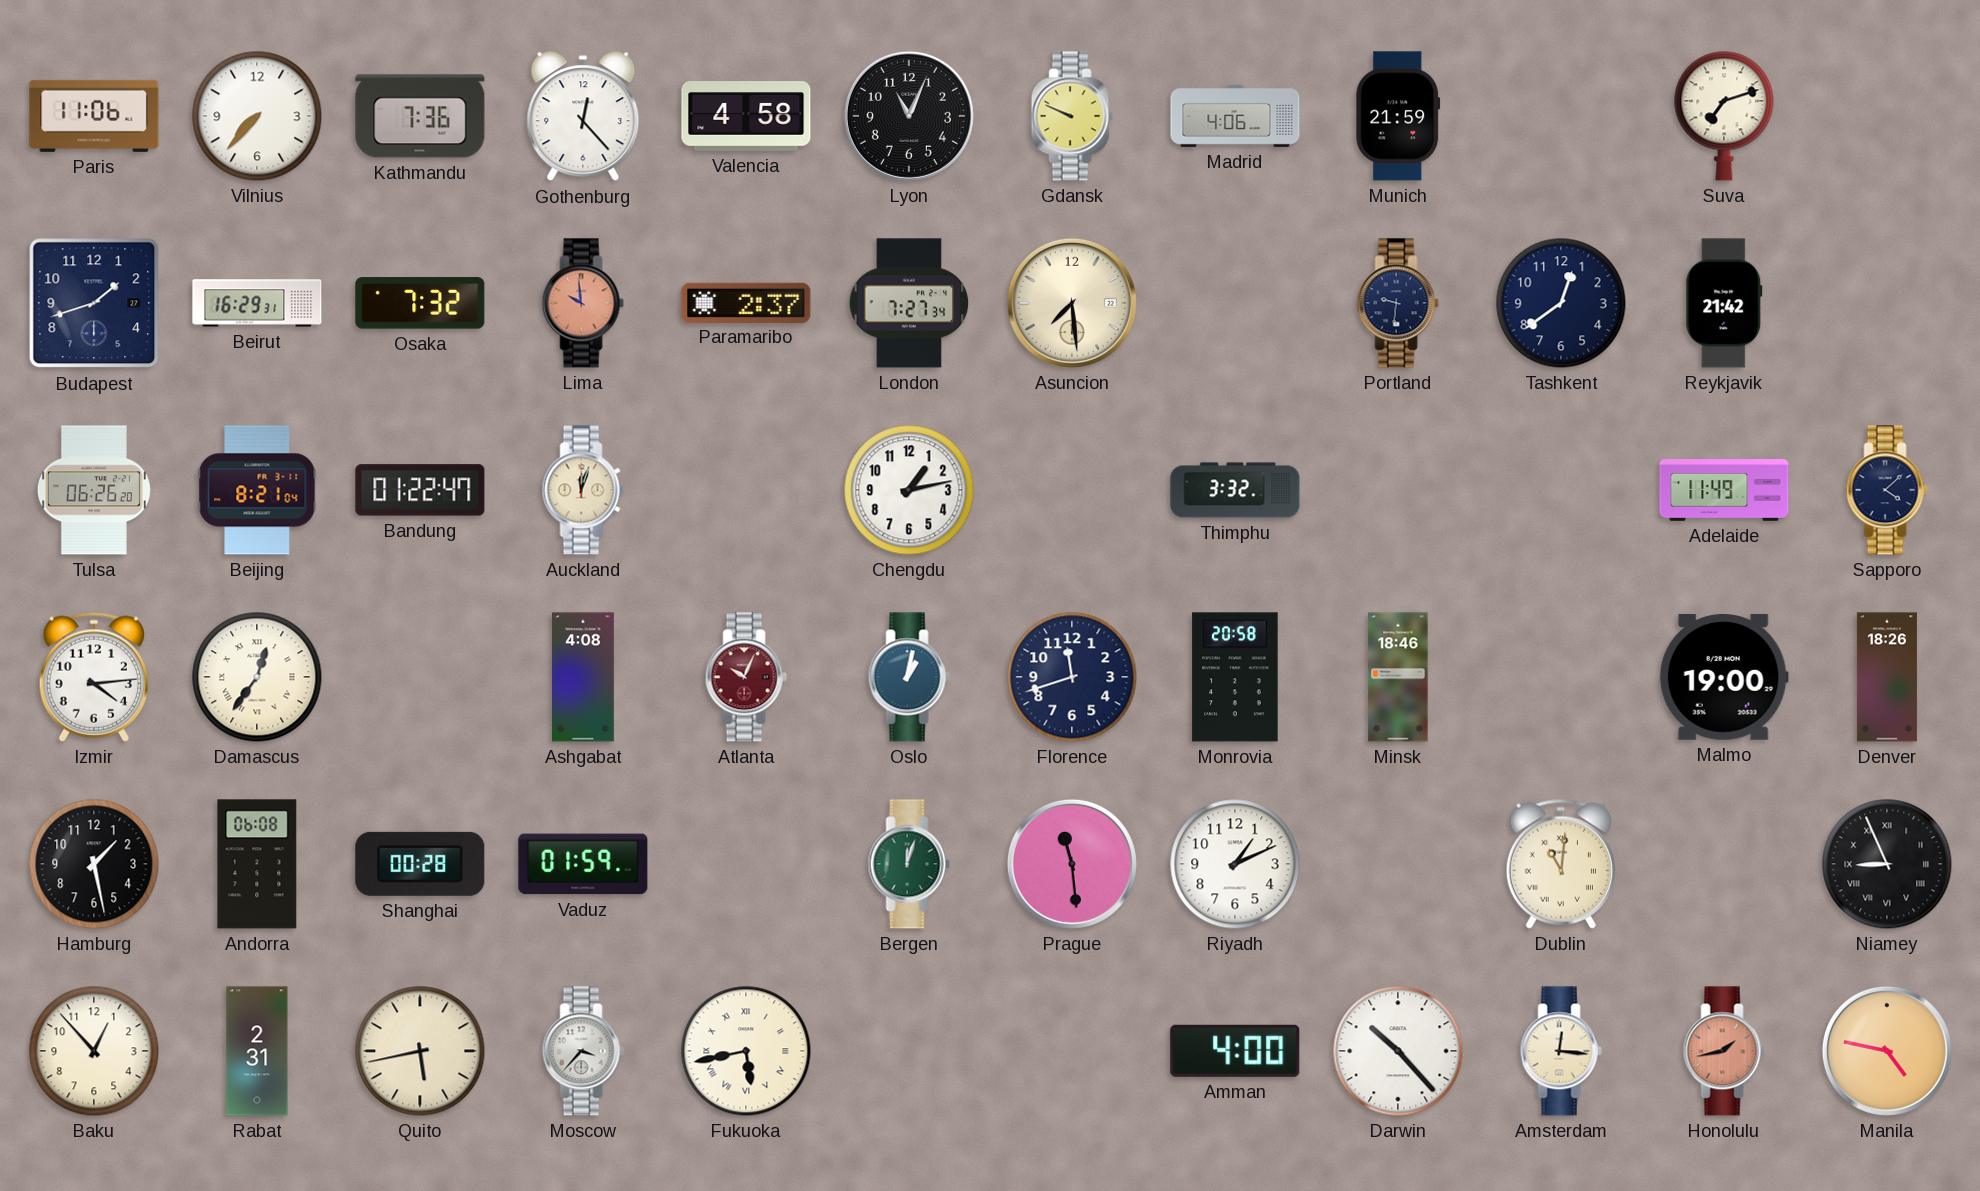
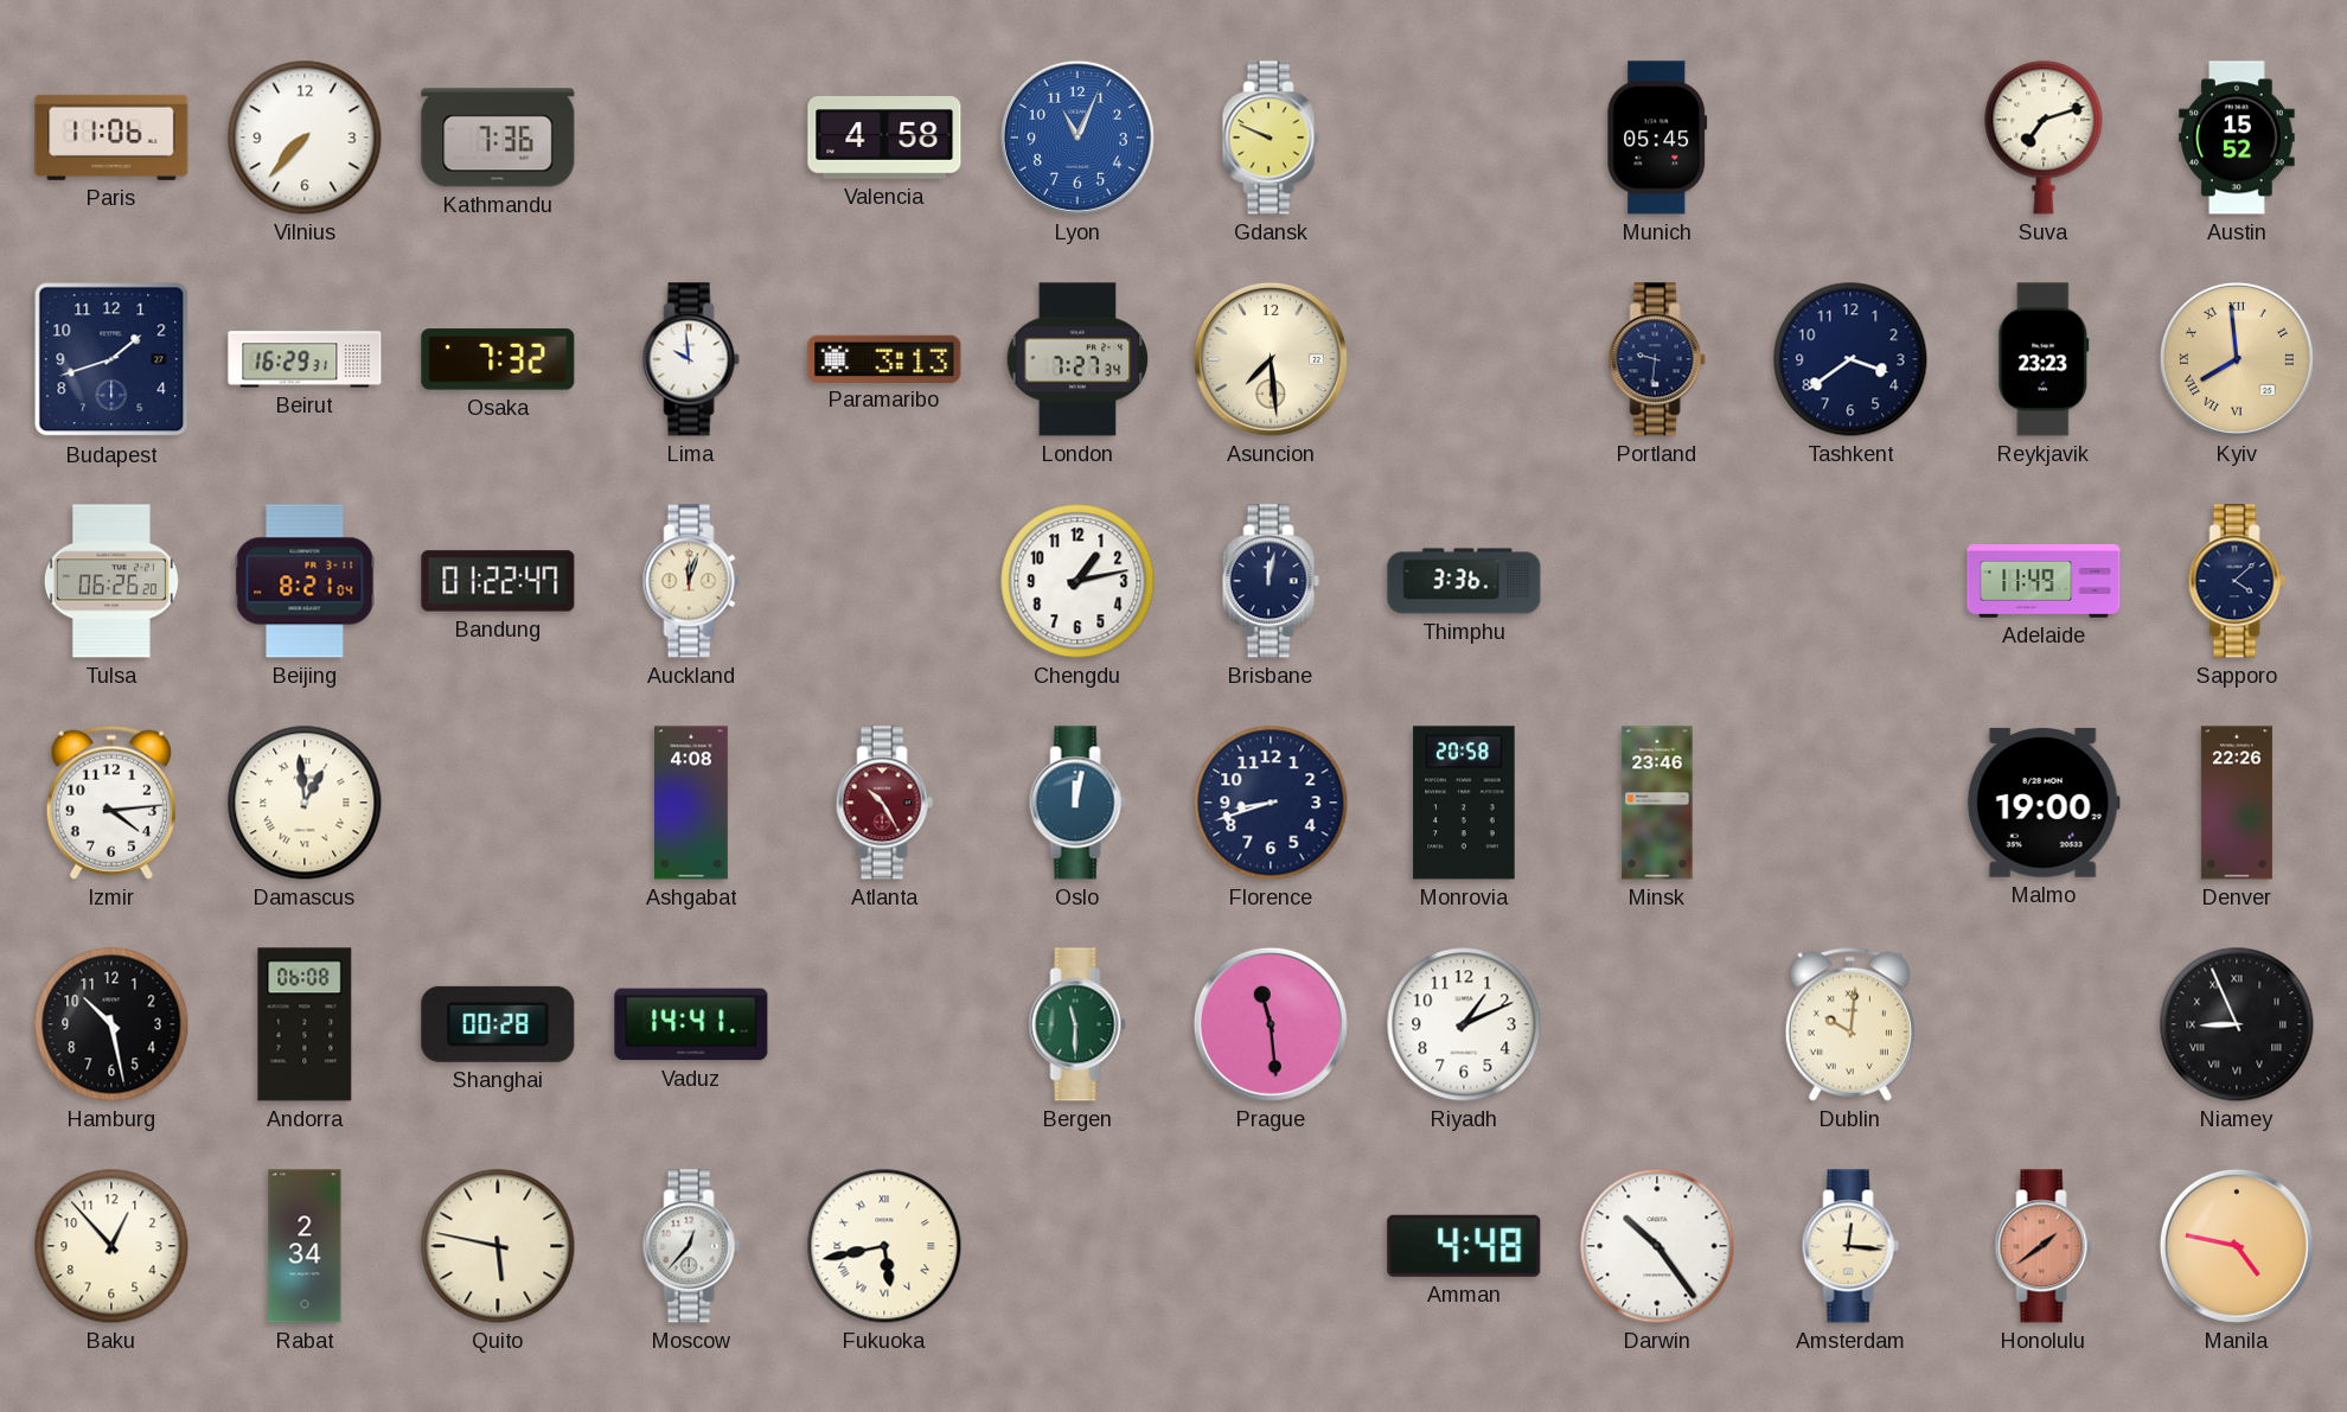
Gothenburg: 12:23 -> none (583, 117)
Lyon dial: black -> blue (1077, 138)
Madrid: 4:06 -> none (1235, 117)
Munich: 21:59 -> 05:45 (1657, 138)
Austin: none -> 15:52 (2237, 138)
Lima dial: salmon -> white (691, 359)
Paramaribo: 2:37 -> 3:13 (884, 358)
Tashkent: 12:39 -> 3:39 (1850, 359)
Reykjavik: 21:42 -> 23:23 (2044, 359)
Kyiv: none -> 7:59 (2237, 359)
Brisbane: none -> 12:02 (1271, 581)
Thimphu: 3:32 -> 3:36 (1464, 581)
Damascus: 12:36 -> 12:59 (305, 803)
Atlanta: 10:04 -> 10:25 (884, 803)
Oslo: 1:02 -> 12:02 (1077, 803)
Florence: 11:42 -> 8:42 (1271, 803)
Minsk: 18:46 -> 23:46 (1657, 803)
Denver: 18:26 -> 22:26 (2237, 803)
Hamburg: 1:28 -> 10:28 (111, 1024)
Vaduz: 01:59 -> 14:41 (691, 1024)
Bergen: 12:03 -> 11:30 (1077, 1024)
Dublin: 11:01 -> 10:01 (1850, 1024)
Rabat: 2:31 -> 2:34 (305, 1246)
Quito: 5:43 -> 5:47 (498, 1246)
Moscow: 3:37 -> 12:37 (691, 1246)
Amman: 4:00 -> 4:48 (1464, 1246)
Darwin: 10:23 -> 10:24 (1657, 1246)
Honolulu: 1:43 -> 1:39 (2044, 1246)
